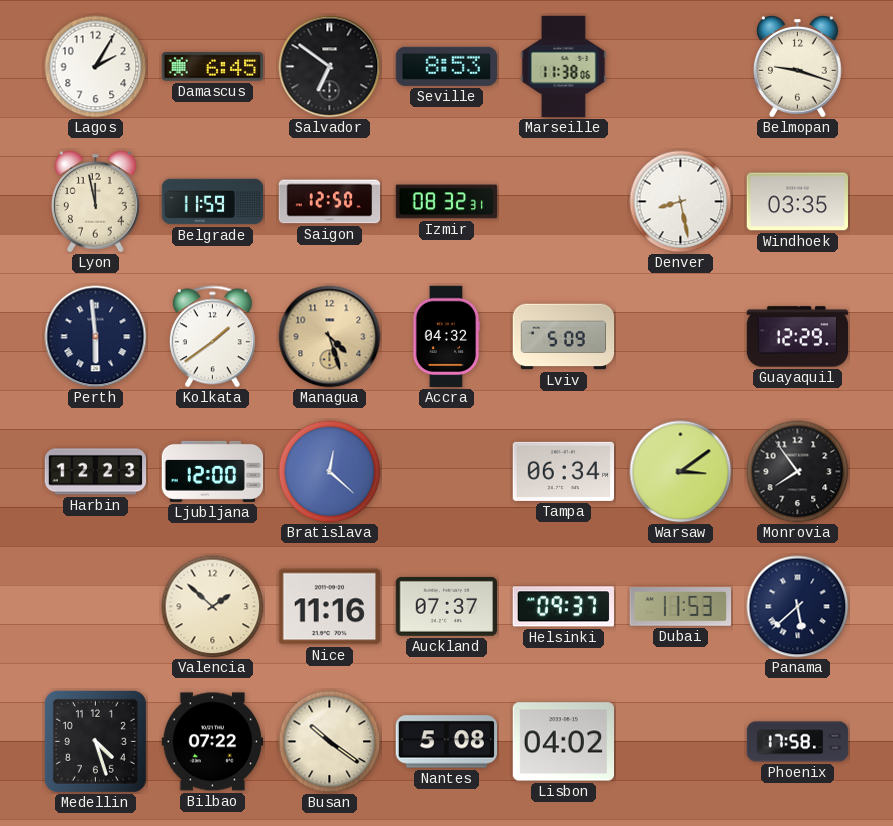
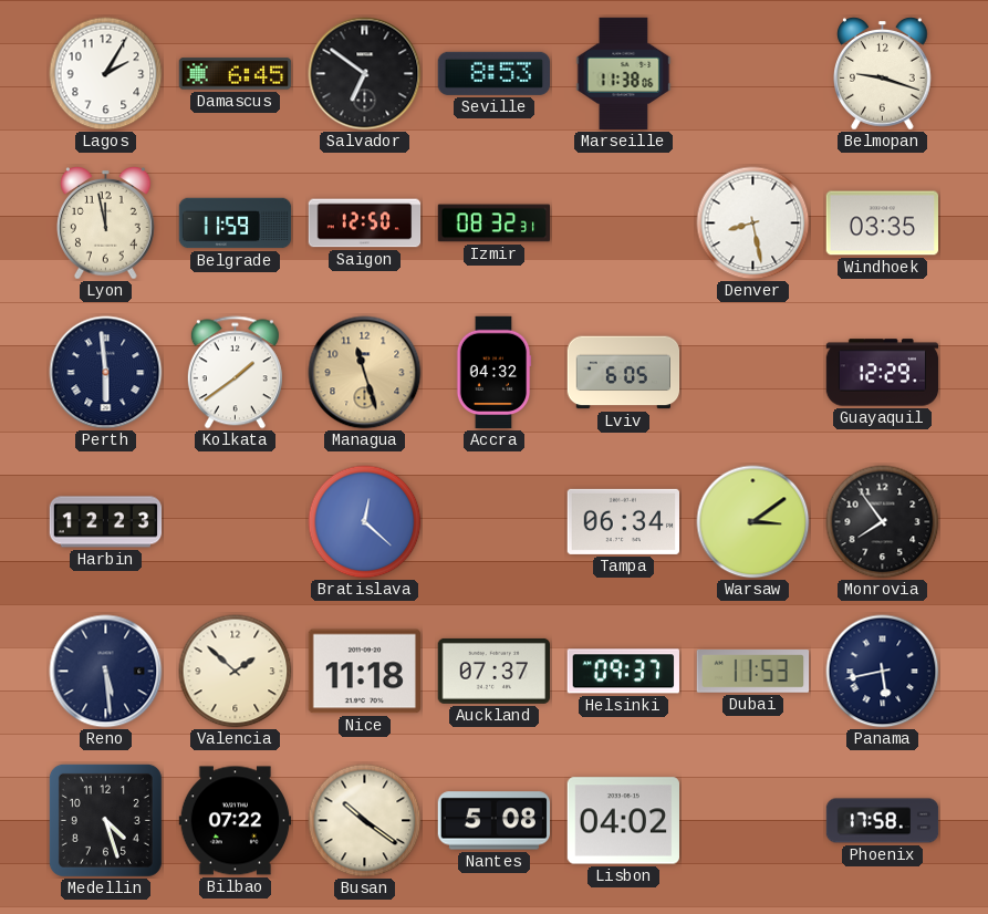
Managua: 4:27 -> 11:27 (365, 373)
Lviv: 5:09 -> 6:05 (624, 373)
Ljubljana: 12:00 -> none (213, 471)
Reno: none -> 5:29 (106, 672)
Nice: 11:16 -> 11:18 (364, 672)
Panama: 5:38 -> 5:43 (883, 672)
